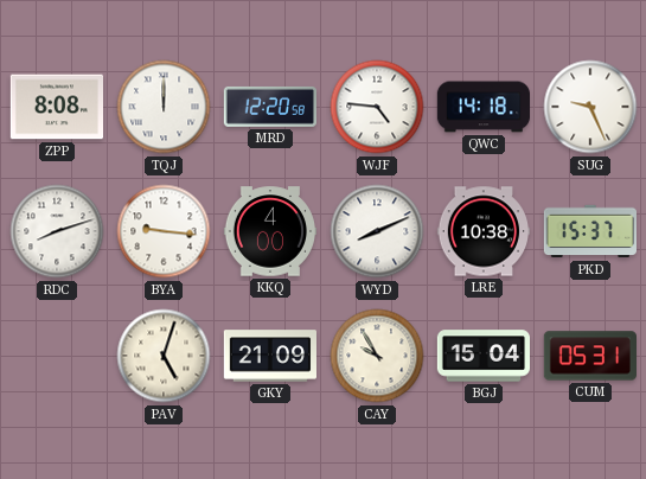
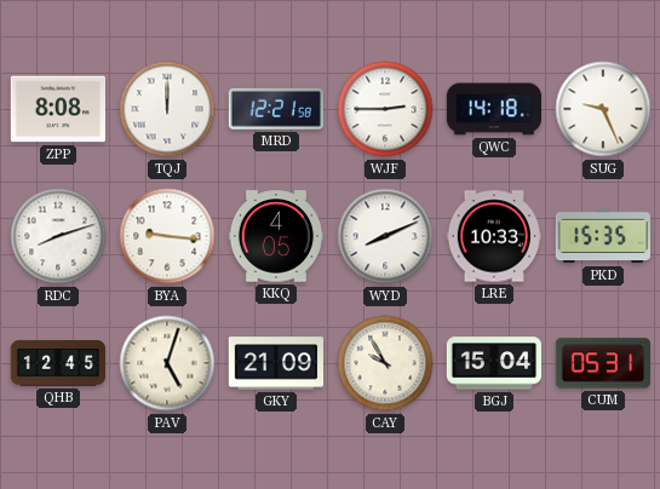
MRD: 12:20 -> 12:21 (276, 109)
WJF: 4:46 -> 2:45 (385, 109)
KKQ: 4:00 -> 4:05 (275, 236)
LRE: 10:38 -> 10:33 (493, 236)
PKD: 15:37 -> 15:35 (602, 236)
QHB: none -> 12:45 (58, 363)
